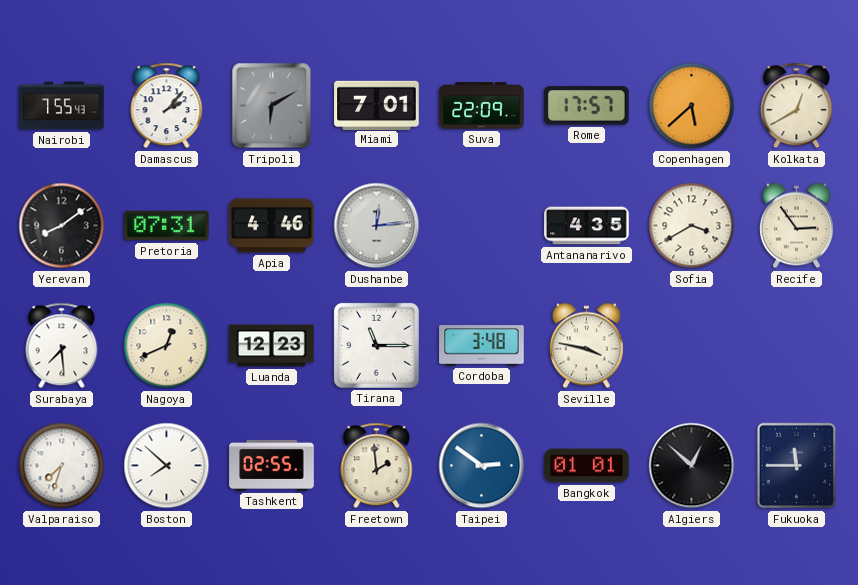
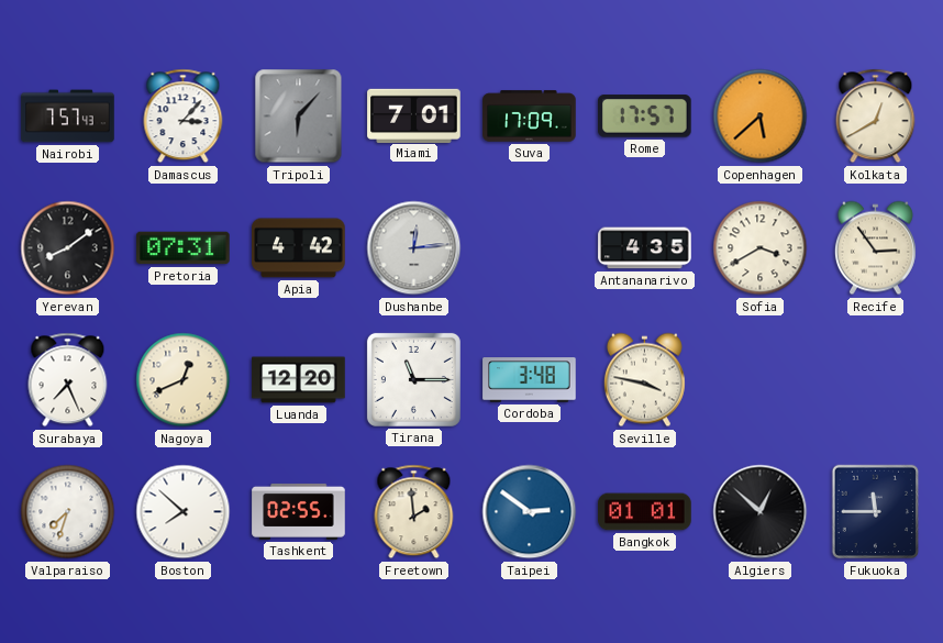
Nairobi: 7:55 -> 7:57 (68, 117)
Damascus: 2:07 -> 3:07 (184, 117)
Tripoli: 6:10 -> 6:07 (299, 117)
Suva: 22:09 -> 17:09 (530, 117)
Apia: 4:46 -> 4:42 (299, 248)
Surabaya: 7:29 -> 7:26 (68, 380)
Luanda: 12:23 -> 12:20 (299, 380)
